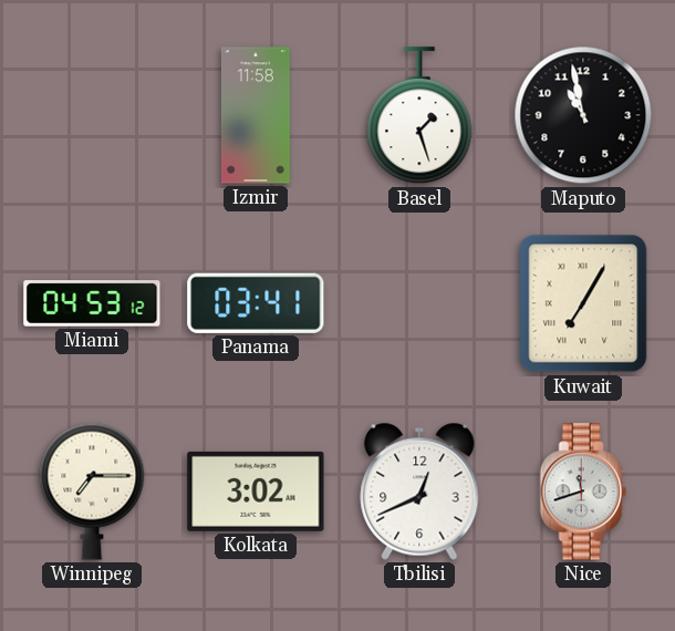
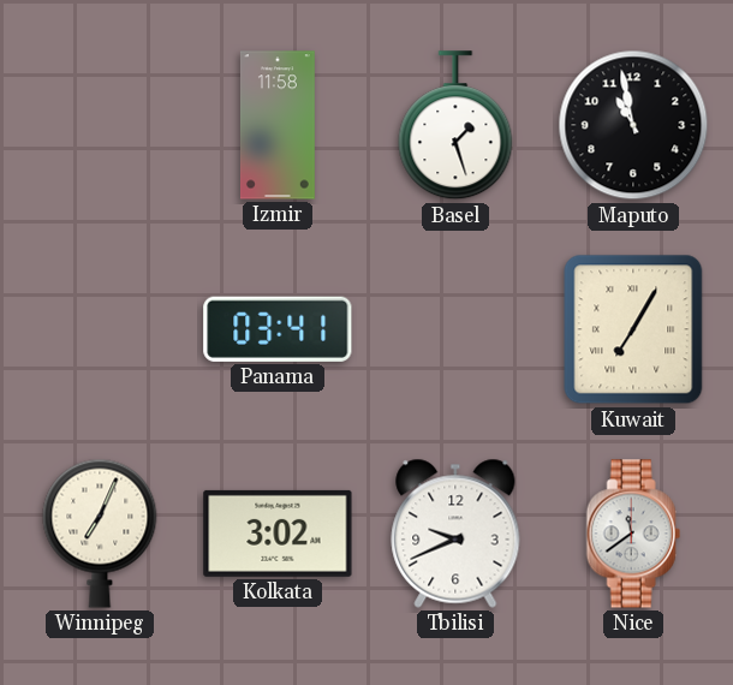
Miami: 04:53 -> none (92, 303)
Winnipeg: 7:15 -> 7:04 (100, 534)
Tbilisi: 12:41 -> 9:41 (455, 534)
Nice: 11:42 -> 11:39 (633, 534)
